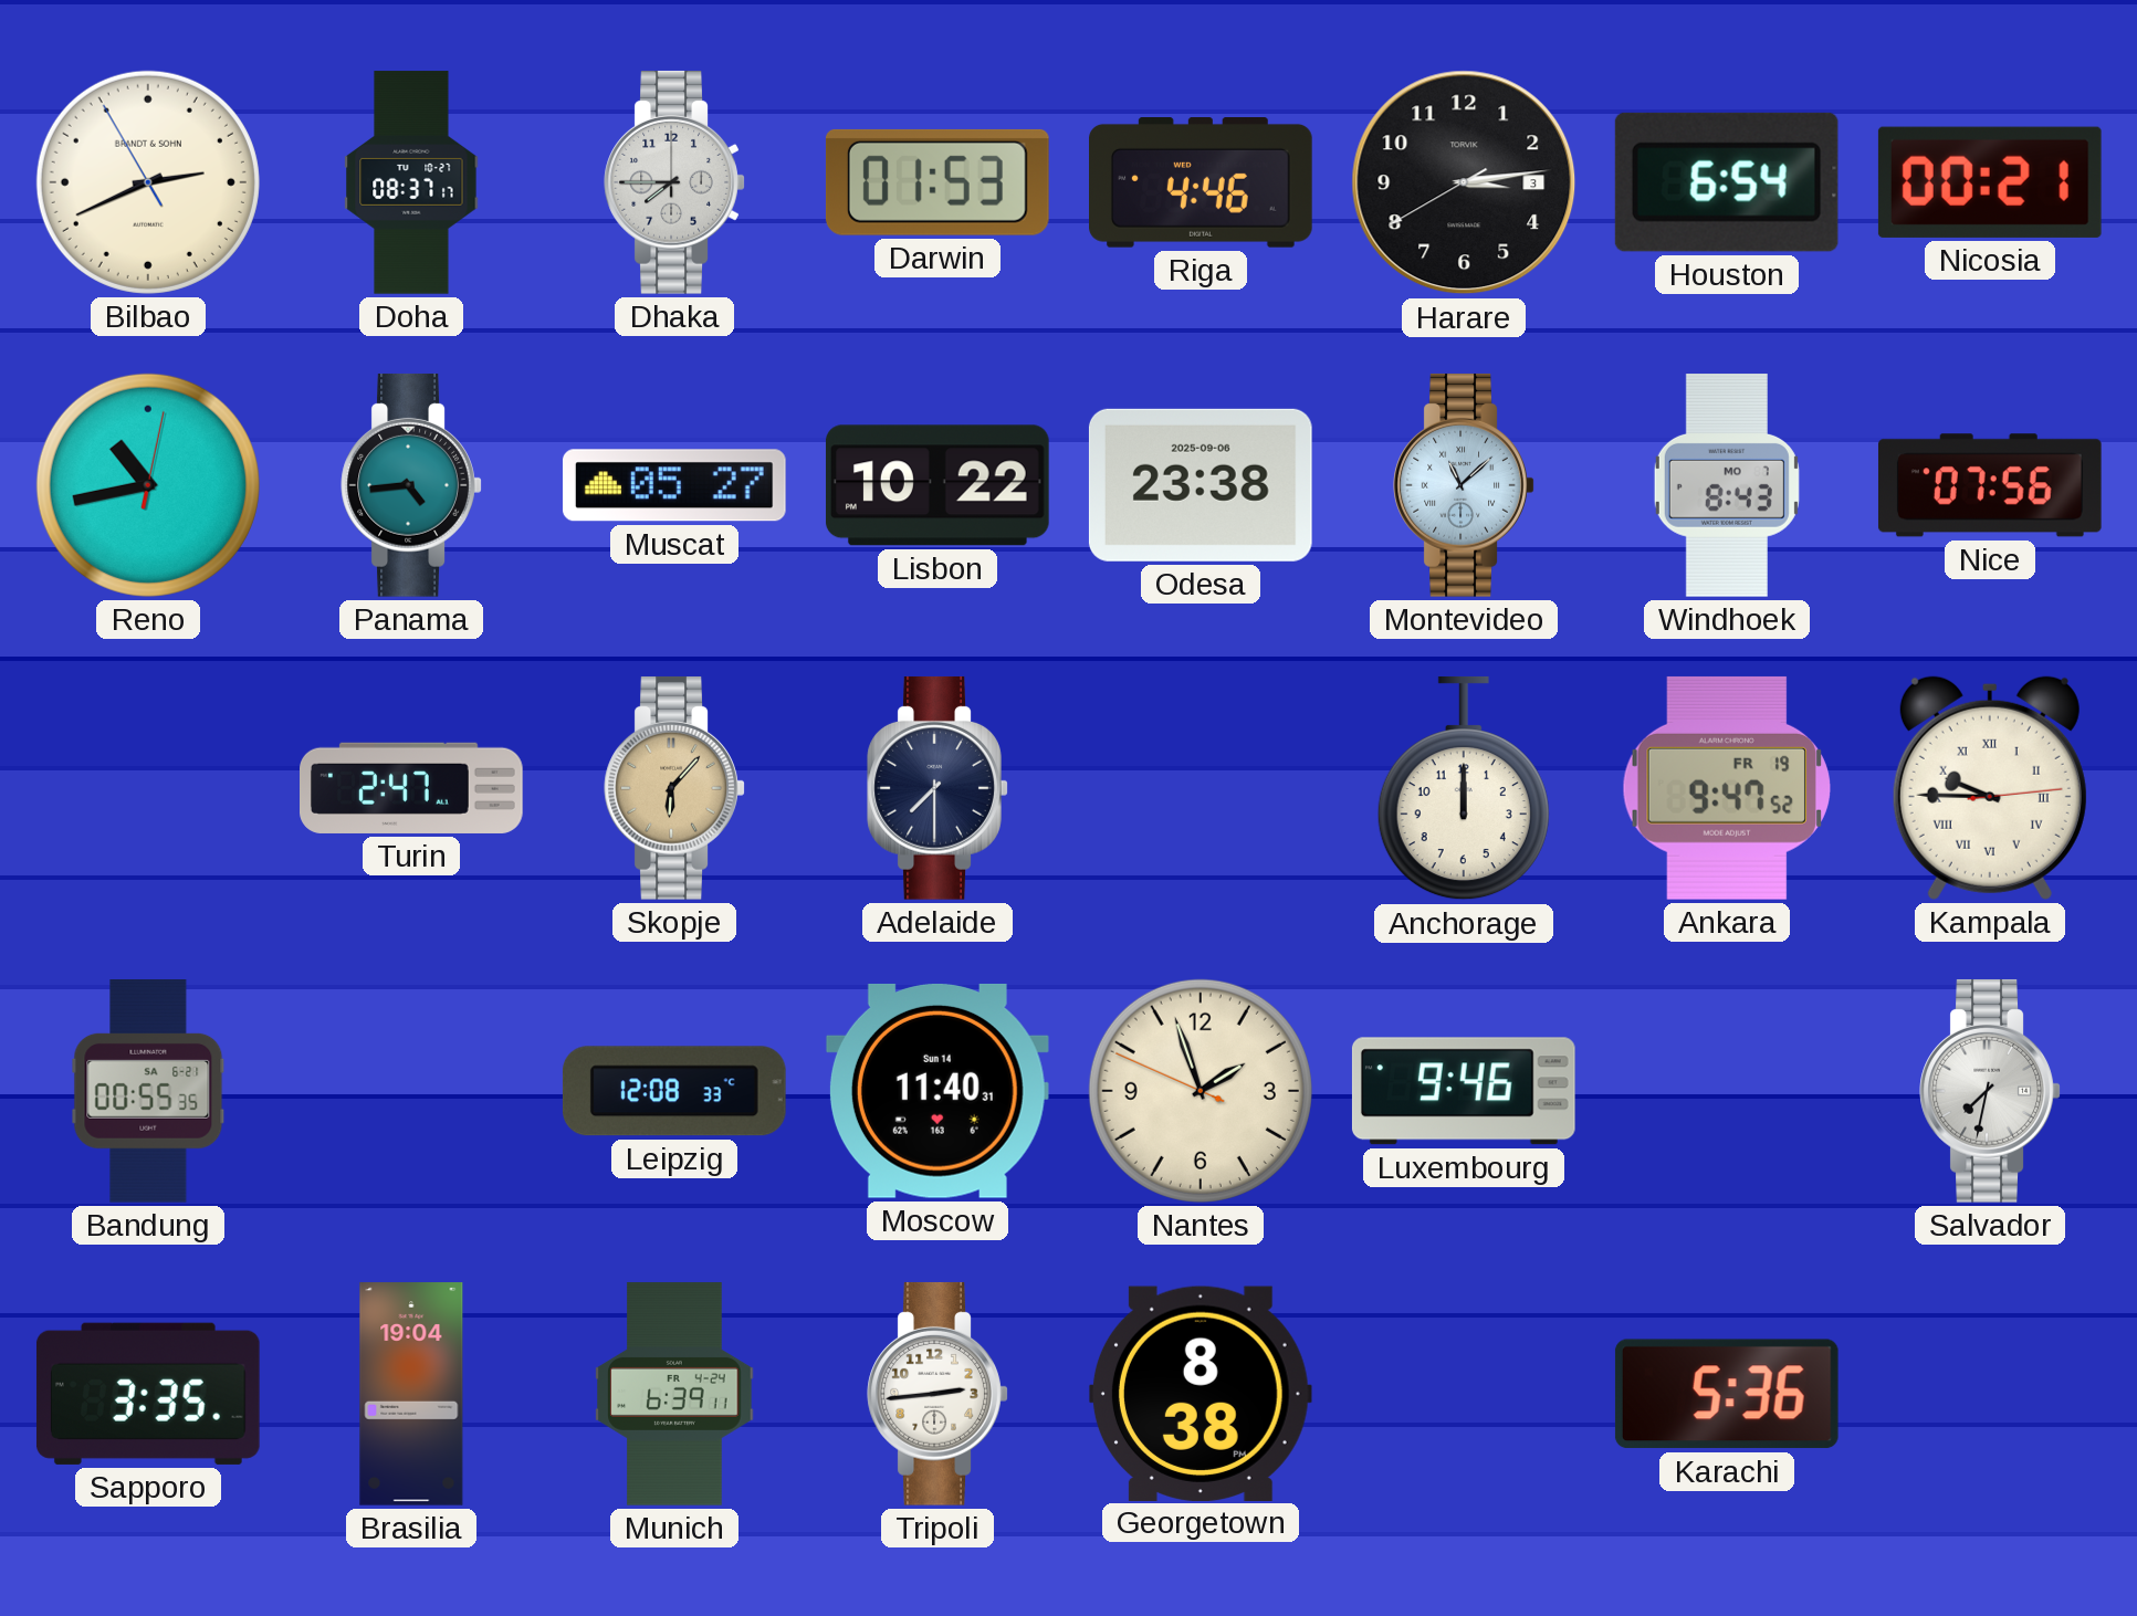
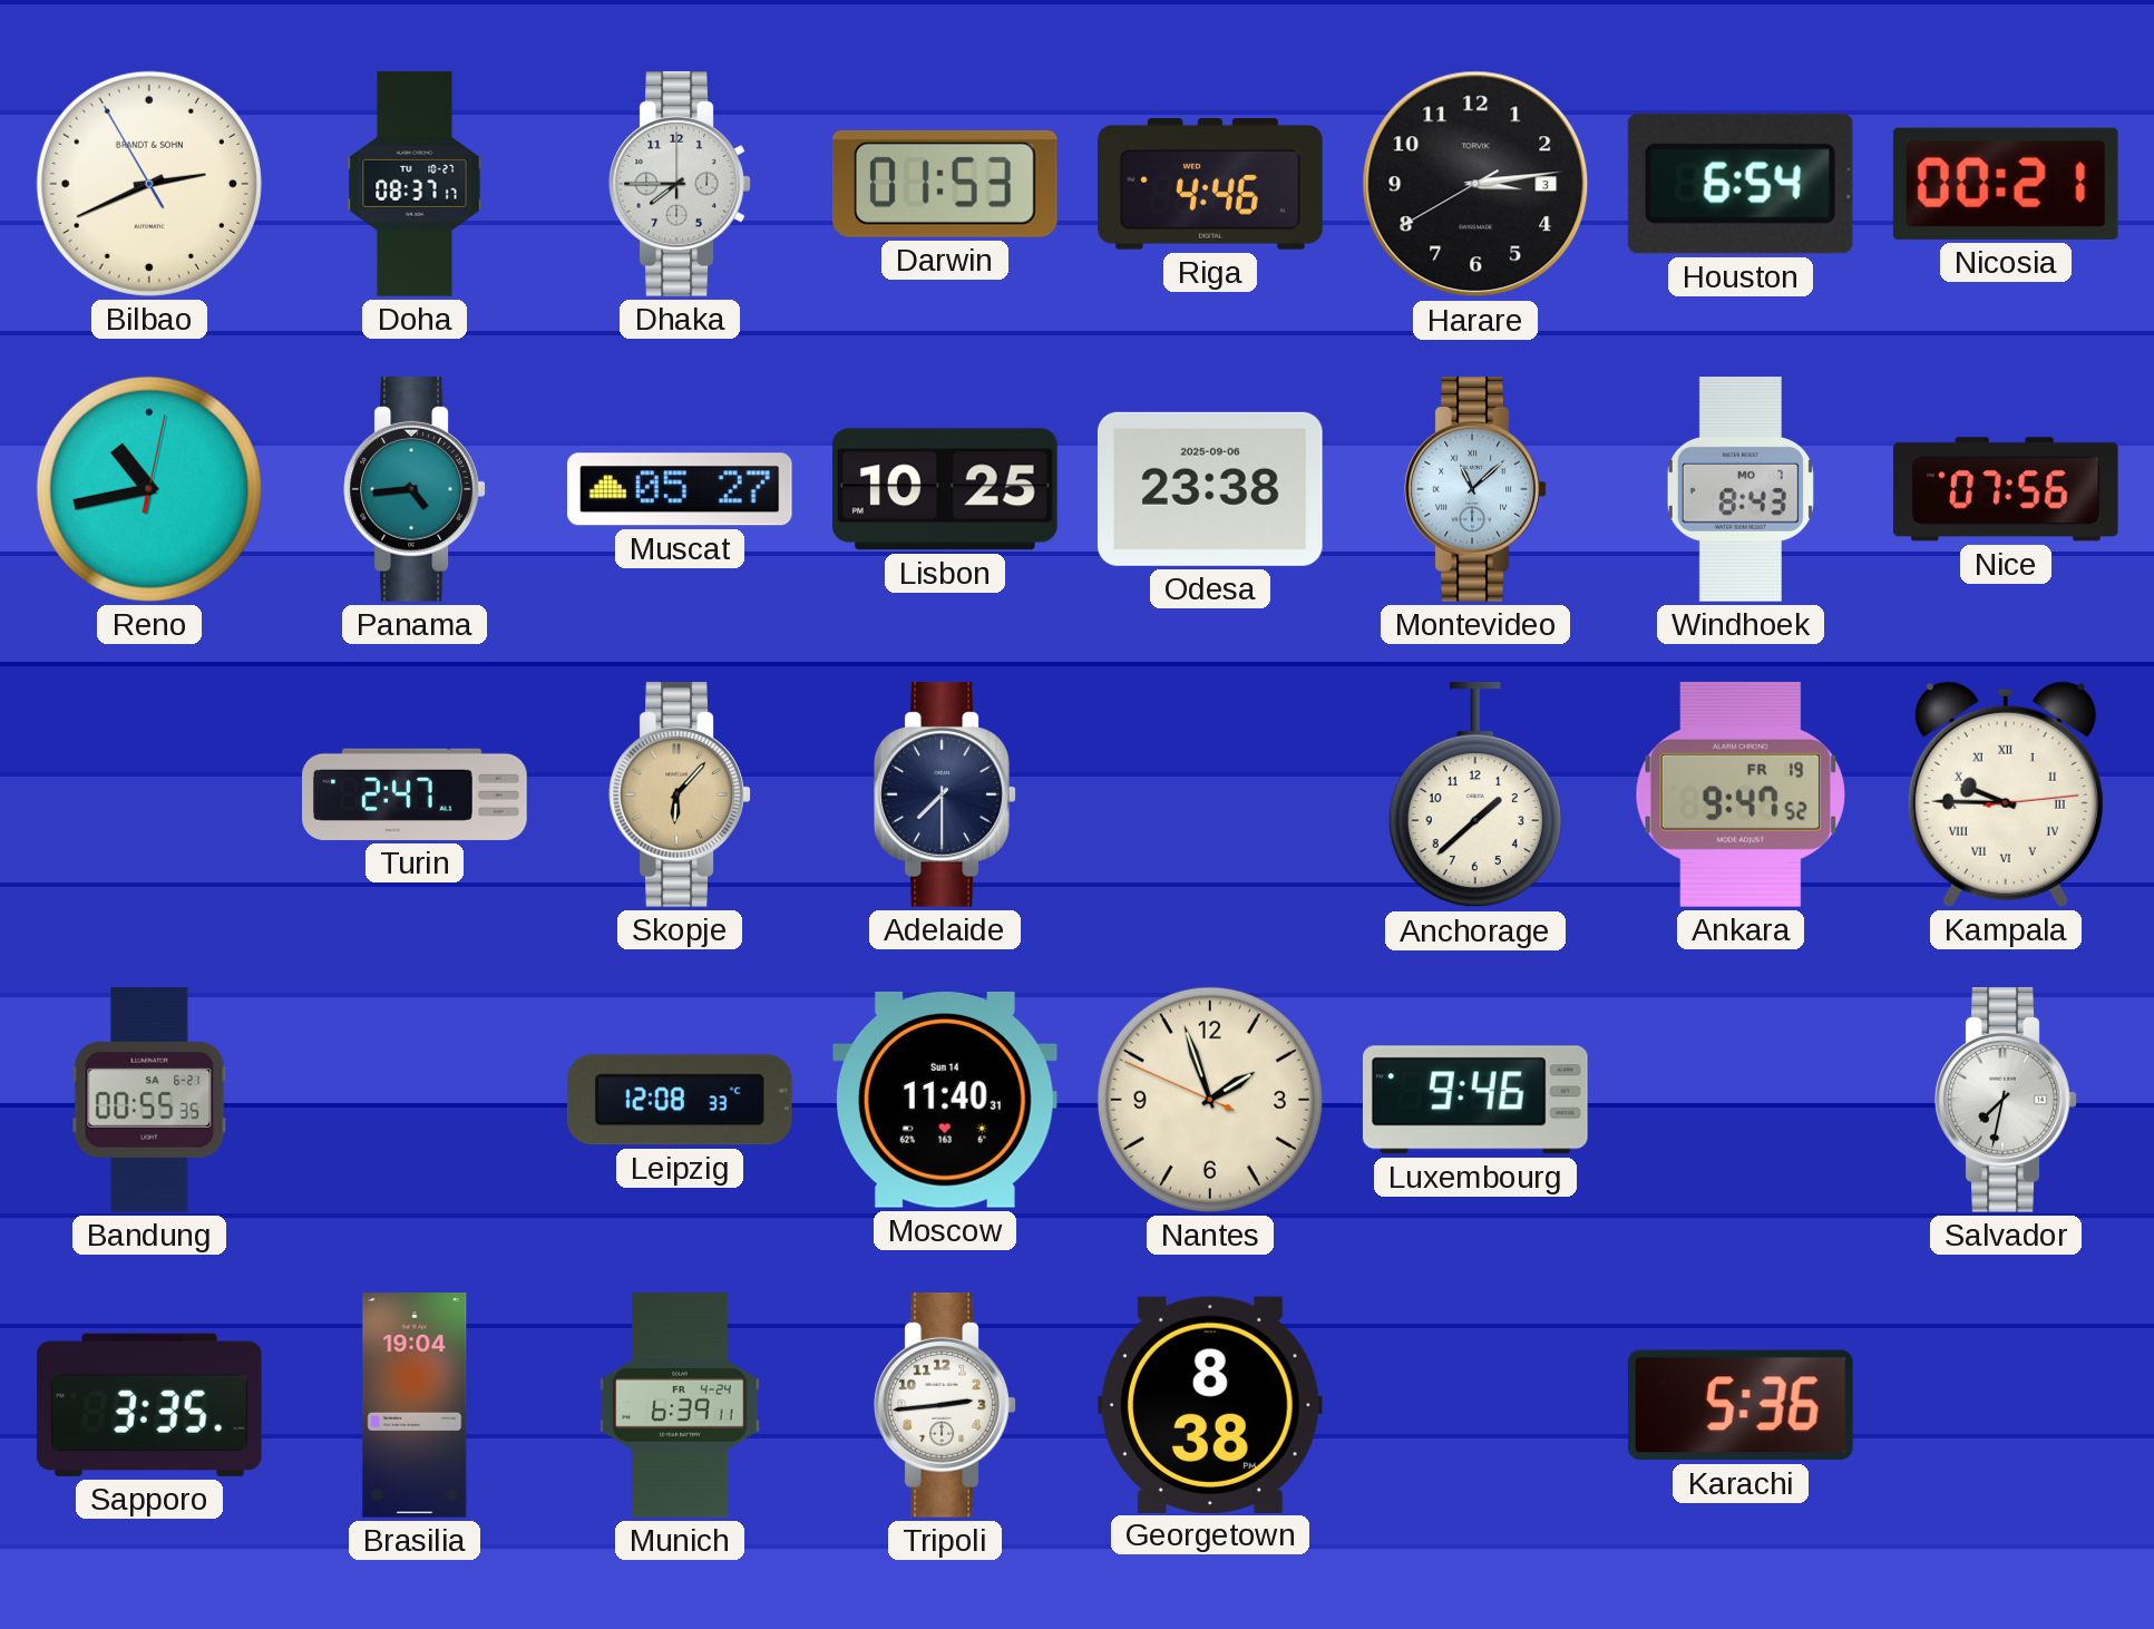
Lisbon: 10:22 -> 10:25 (945, 489)
Anchorage: 12:00 -> 1:38 (1475, 794)
